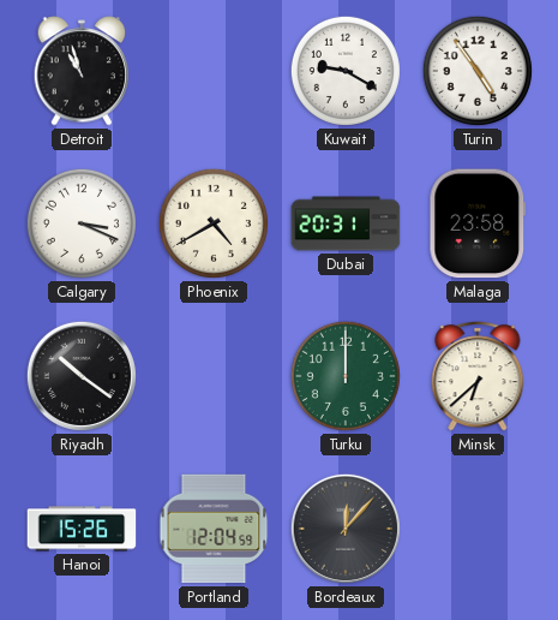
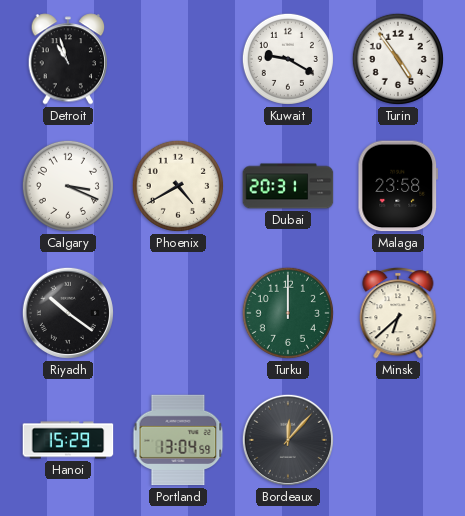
Hanoi: 15:26 -> 15:29 (68, 440)
Portland: 12:04 -> 13:04 (178, 440)
